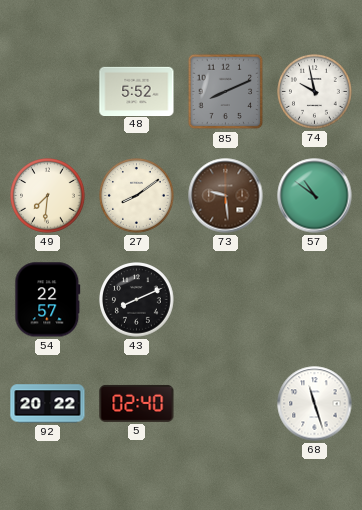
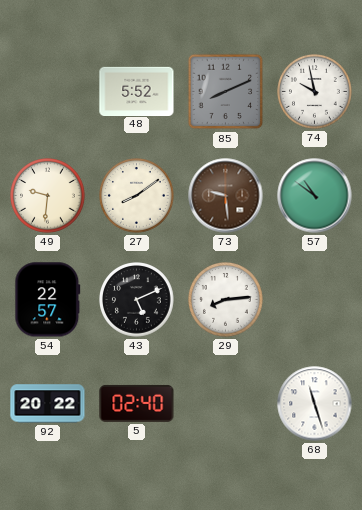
49: 7:31 -> 9:31 (48, 196)
43: 8:11 -> 5:11 (137, 300)
29: none -> 8:14 (226, 300)
